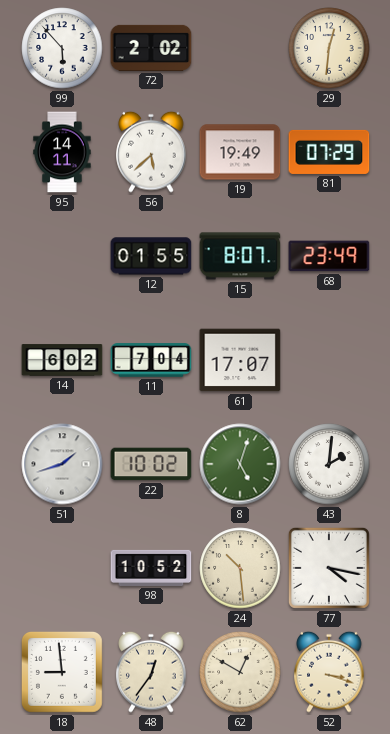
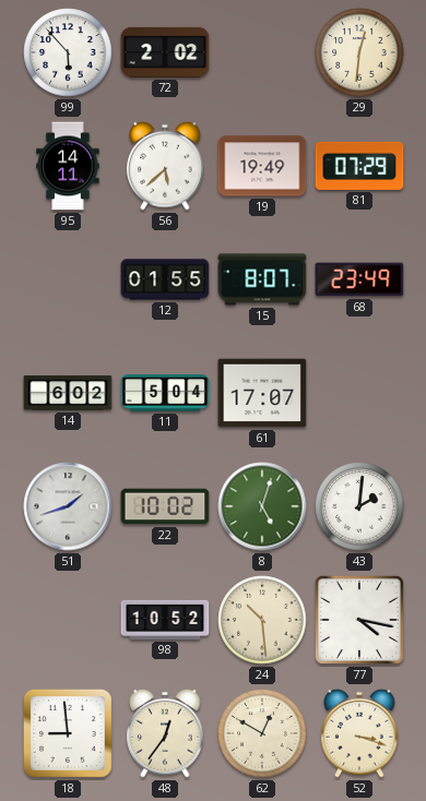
11: 7:04 -> 5:04 (165, 393)
